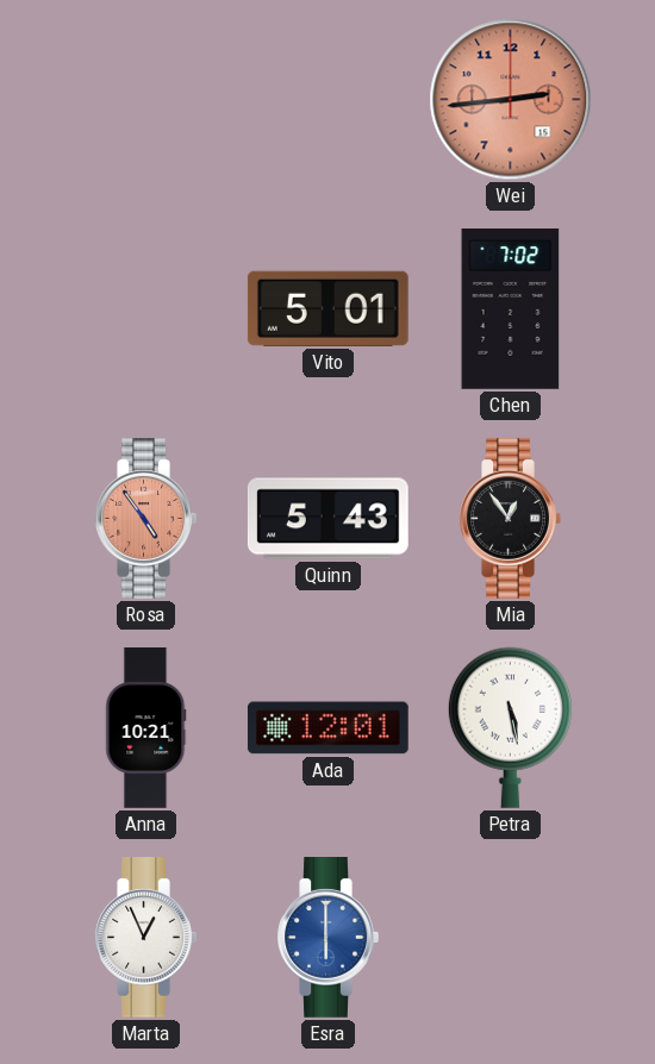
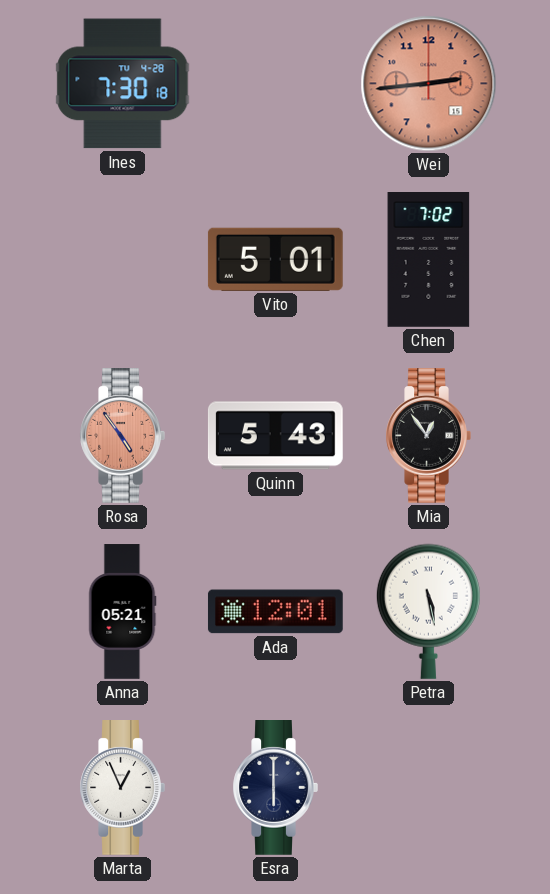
Ines: none -> 7:30 (123, 84)
Anna: 10:21 -> 05:21 (123, 612)
Esra dial: blue -> navy (275, 788)
